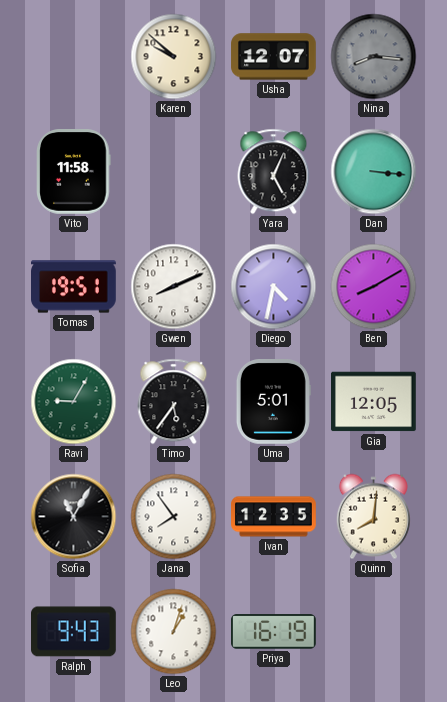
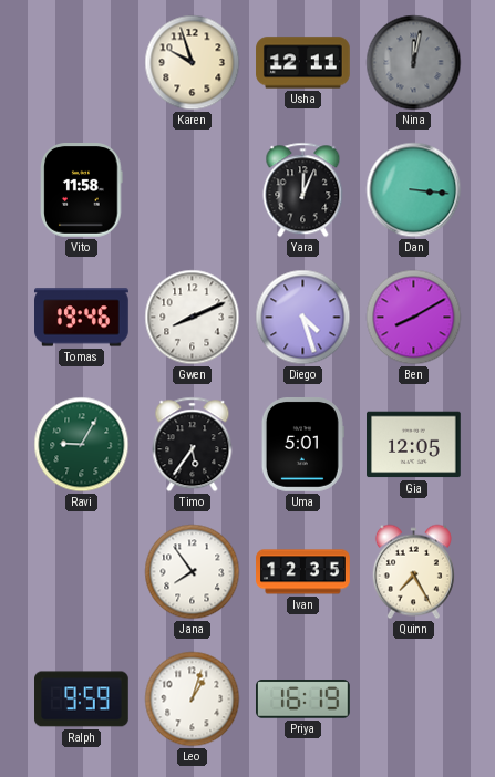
Karen: 9:52 -> 9:57 (193, 63)
Usha: 12:07 -> 12:11 (303, 63)
Nina: 8:16 -> 12:02 (414, 63)
Yara: 5:04 -> 12:04 (303, 190)
Tomas: 19:51 -> 19:46 (82, 318)
Diego: 4:32 -> 4:27 (303, 318)
Sofia: 11:05 -> none (74, 517)
Quinn: 8:01 -> 7:25 (413, 572)
Ralph: 9:43 -> 9:59 (82, 700)
